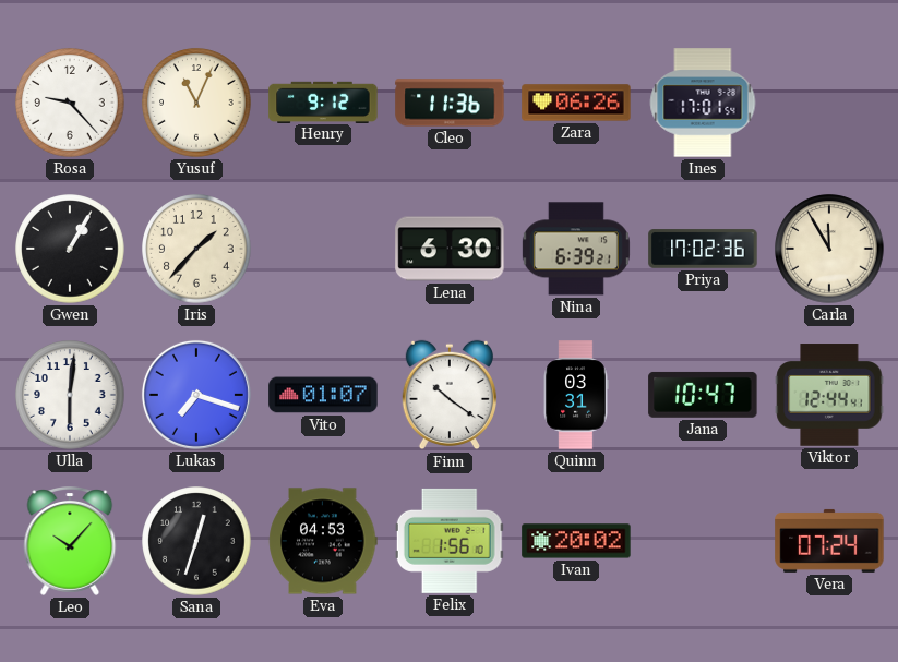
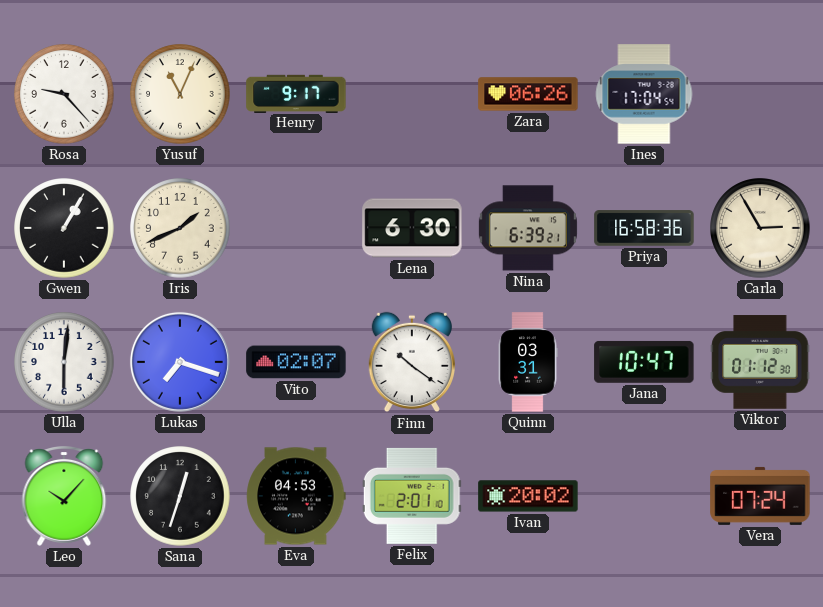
Henry: 9:12 -> 9:17 (296, 93)
Cleo: 11:36 -> none (450, 103)
Ines: 17:01 -> 17:04 (644, 94)
Iris: 1:37 -> 1:41 (180, 228)
Priya: 17:02 -> 16:58 (644, 228)
Carla: 11:55 -> 2:55 (760, 228)
Vito: 01:07 -> 02:07 (296, 362)
Viktor: 12:44 -> 01:12 (760, 362)
Felix: 1:56 -> 2:01 (412, 496)
